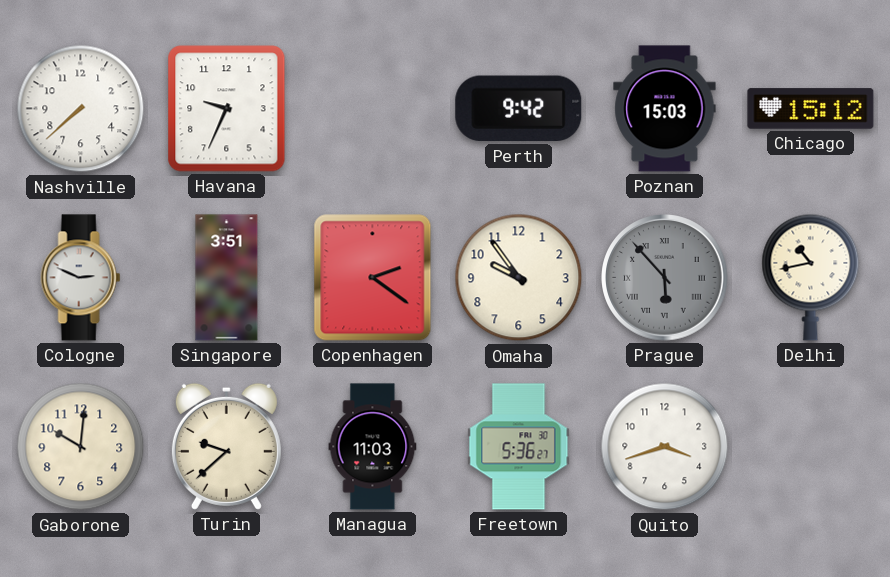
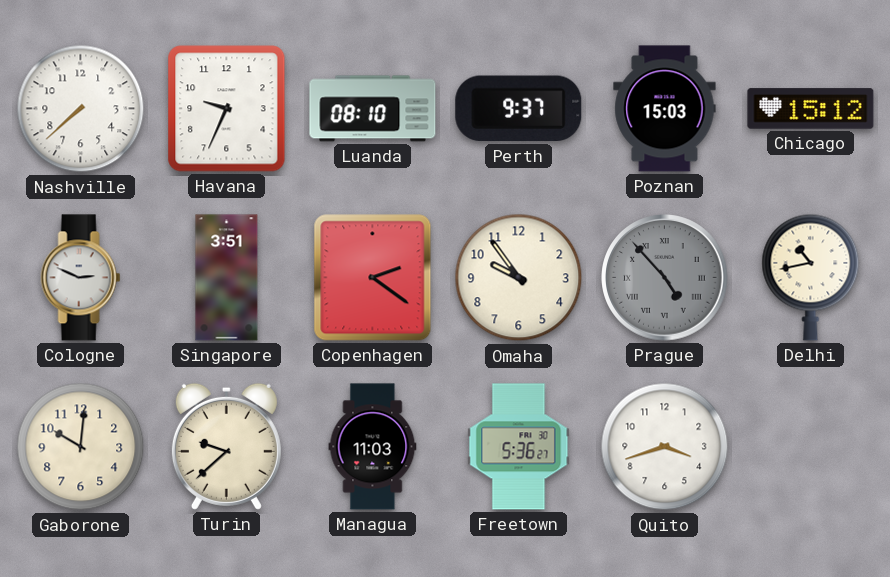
Luanda: none -> 08:10 (373, 109)
Perth: 9:42 -> 9:37 (519, 109)
Prague: 5:53 -> 4:53 (665, 278)
